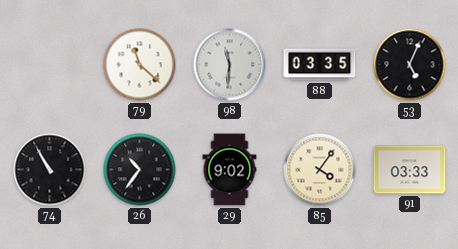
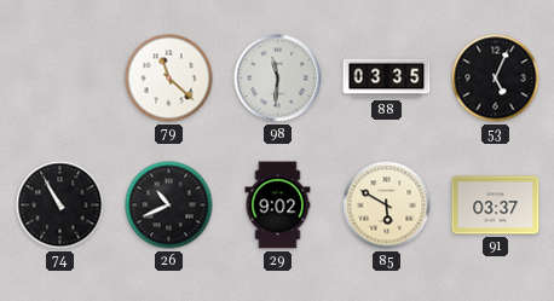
26: 10:36 -> 10:41 (169, 206)
85: 4:06 -> 5:50 (387, 206)
91: 03:33 -> 03:37 (496, 206)
